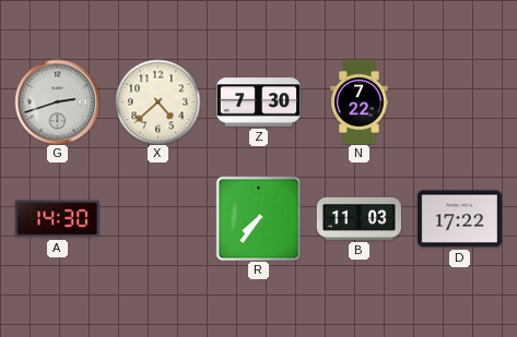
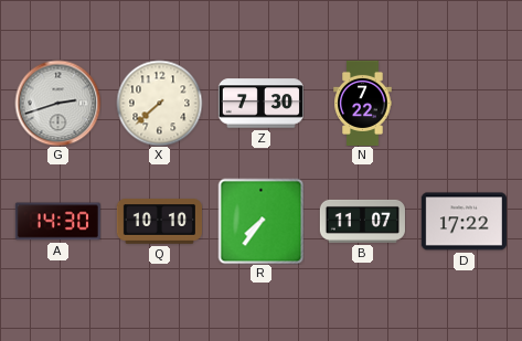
X: 4:38 -> 7:38 (159, 103)
Q: none -> 10:10 (159, 222)
B: 11:03 -> 11:07 (362, 221)
